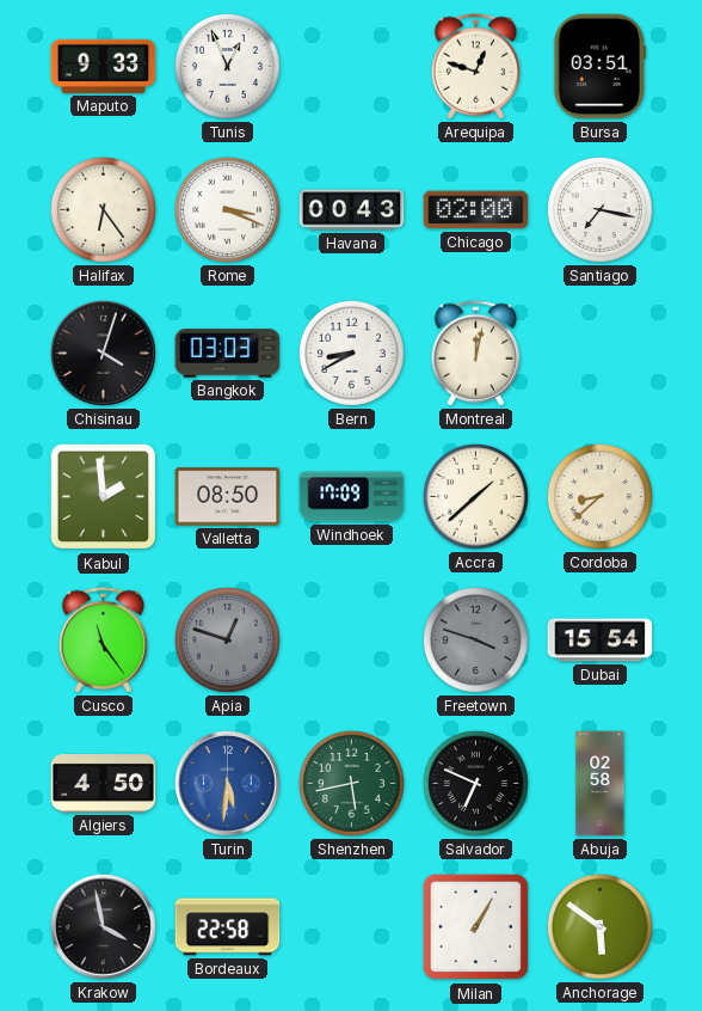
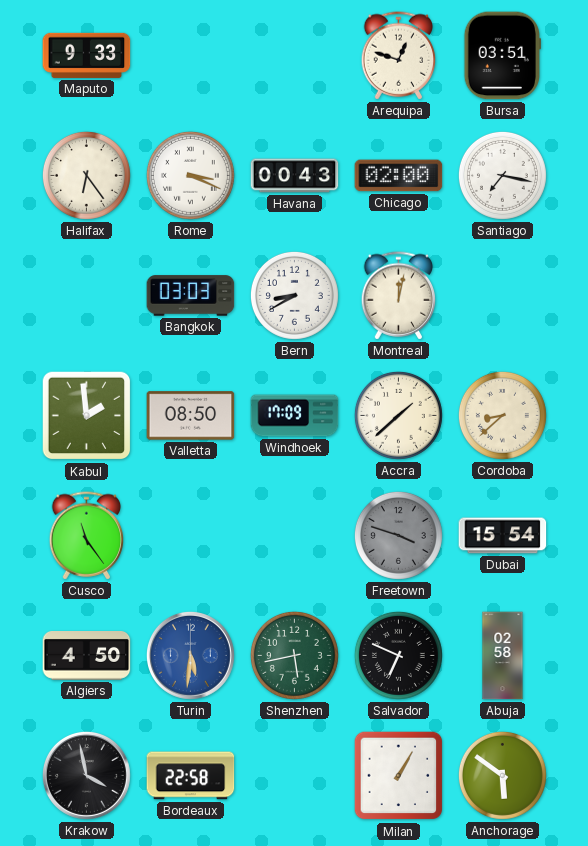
Tunis: 12:56 -> none (227, 66)
Chisinau: 4:03 -> none (103, 353)
Apia: 12:48 -> none (227, 639)
